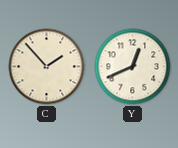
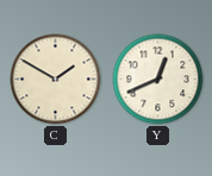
C: 1:53 -> 1:50 (56, 80)
